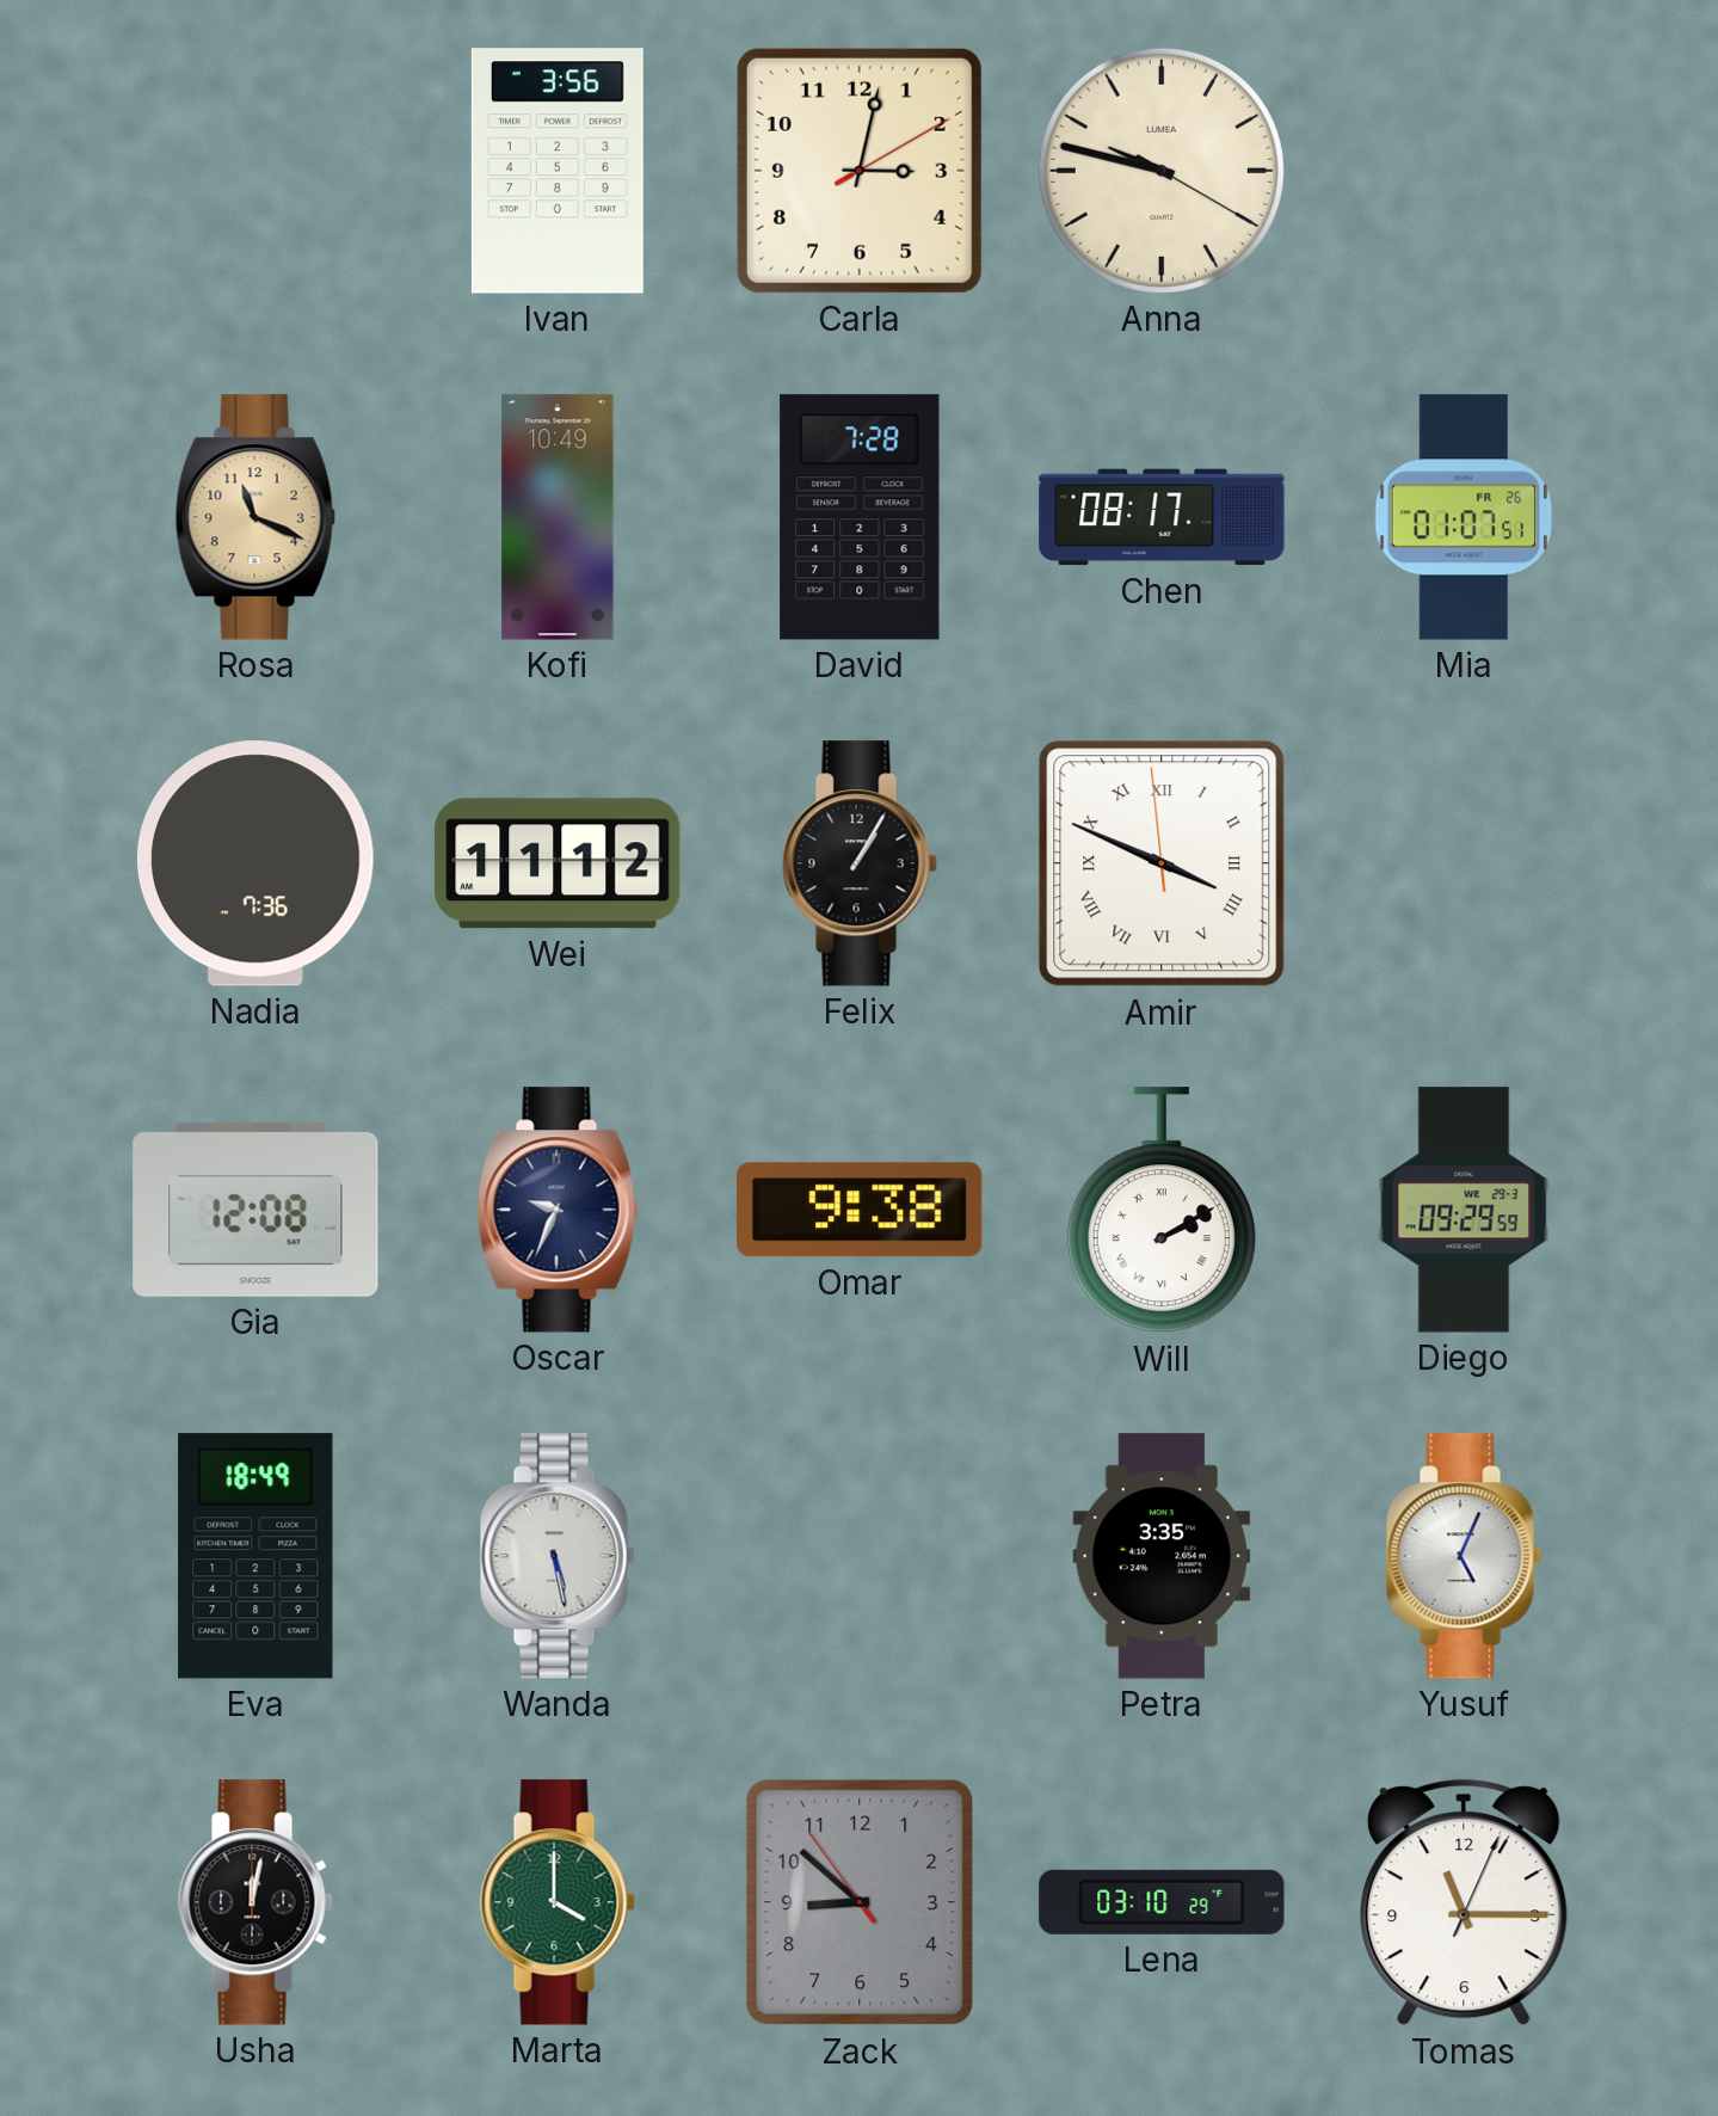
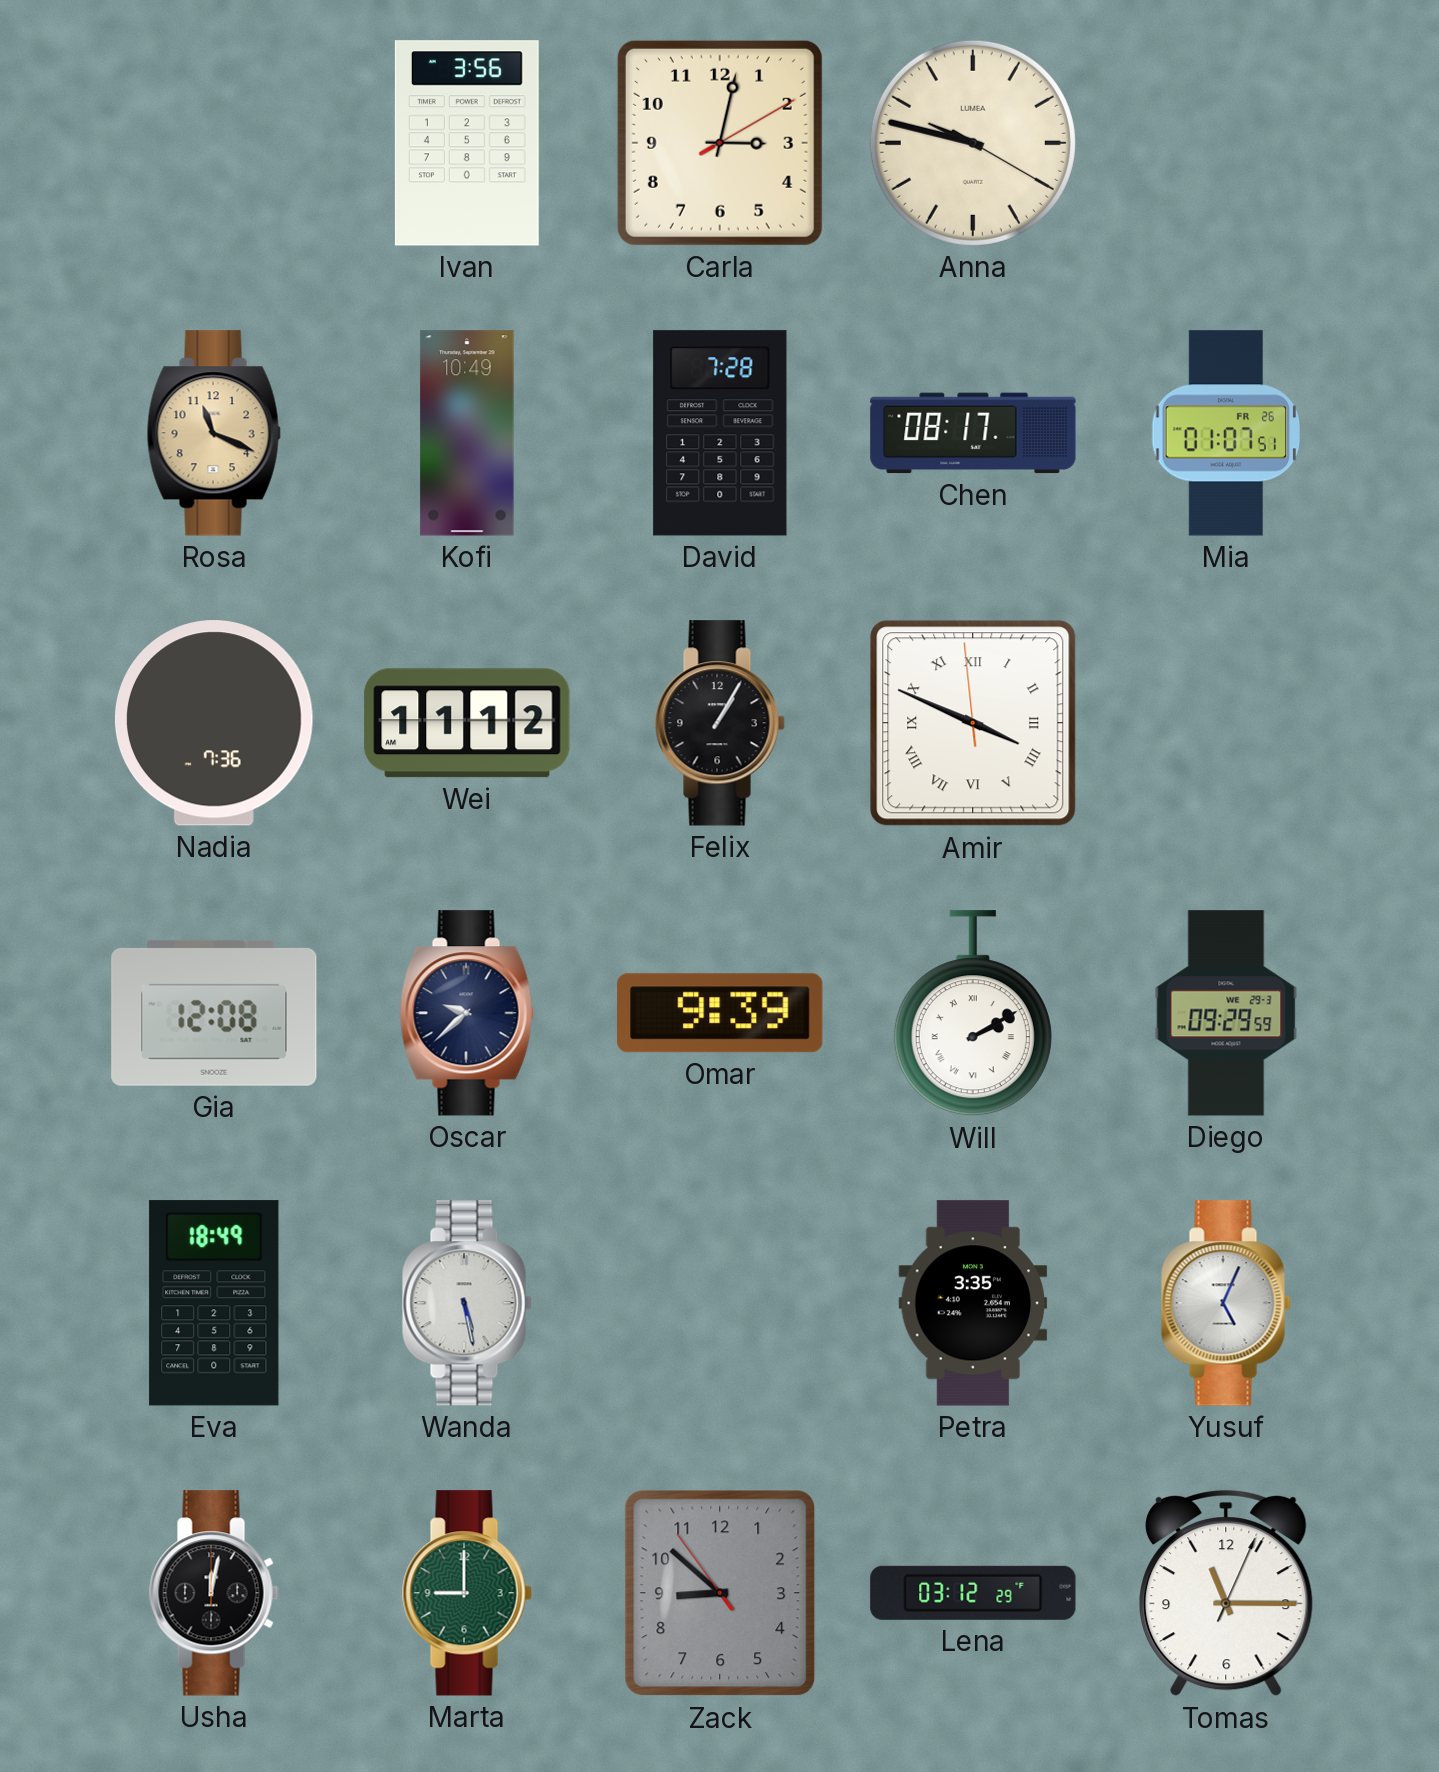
Oscar: 9:34 -> 9:38 (467, 1013)
Omar: 9:38 -> 9:39 (720, 1013)
Marta: 4:00 -> 9:00 (467, 1593)
Lena: 03:10 -> 03:12 (973, 1593)
